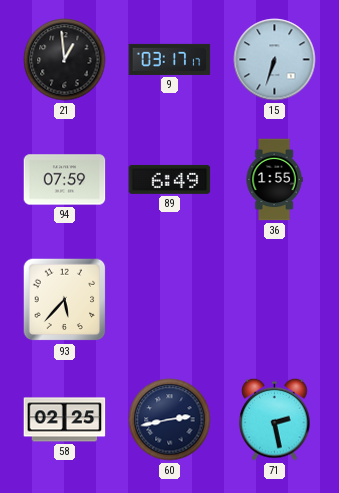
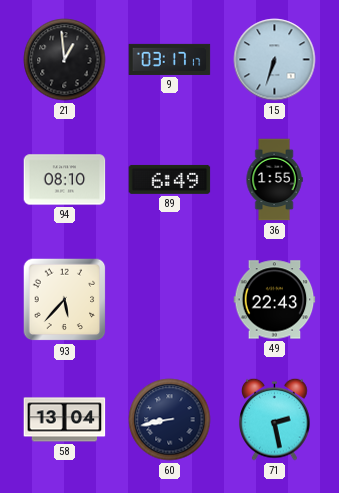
94: 07:59 -> 08:10 (65, 180)
49: none -> 22:43 (275, 300)
58: 02:25 -> 13:04 (65, 420)
60: 2:43 -> 8:43 (170, 420)
